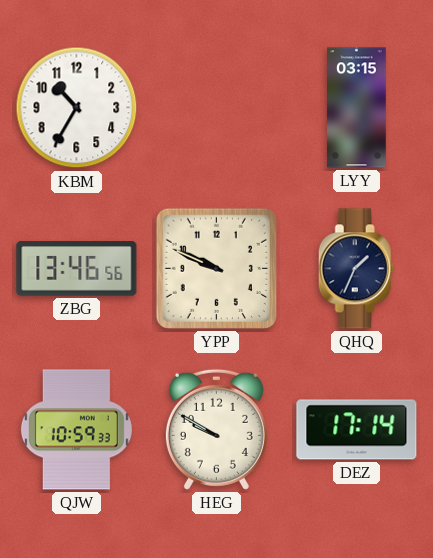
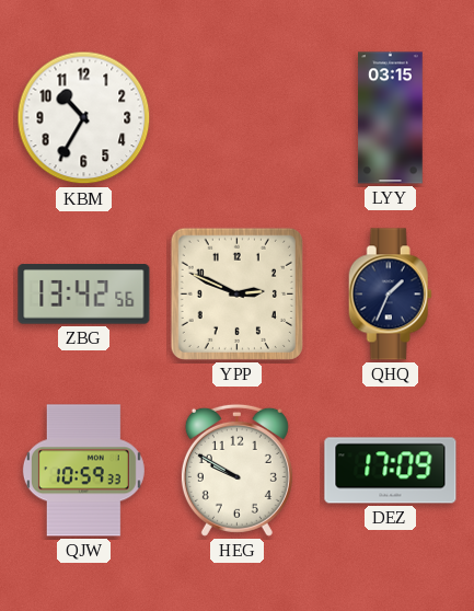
ZBG: 13:46 -> 13:42 (84, 295)
YPP: 9:49 -> 2:49 (236, 293)
DEZ: 17:14 -> 17:09 (391, 471)
